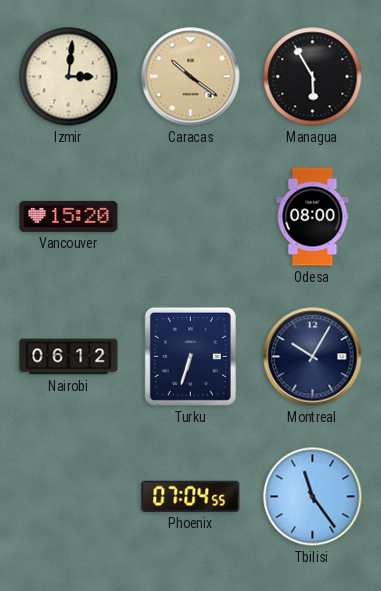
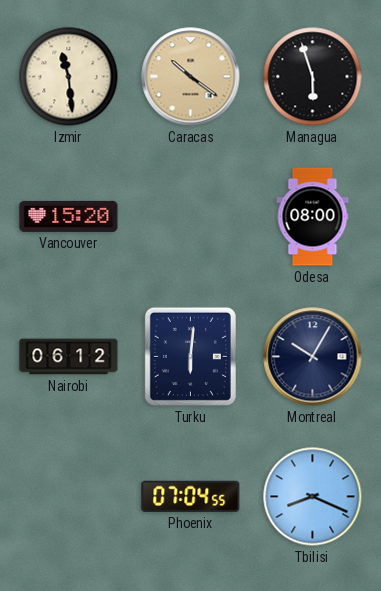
Izmir: 3:01 -> 11:29 (69, 77)
Managua: 5:55 -> 5:57 (313, 77)
Turku: 6:33 -> 6:01 (190, 356)
Tbilisi: 11:24 -> 8:19 (313, 497)
